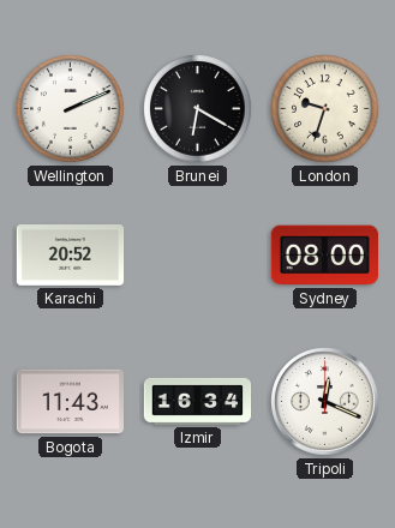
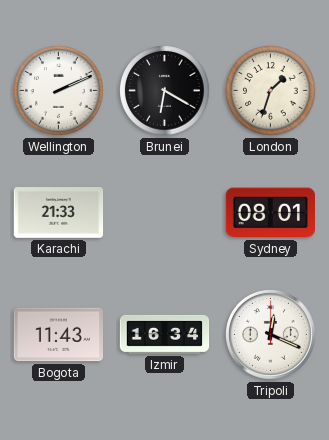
London: 9:33 -> 1:33 (271, 91)
Karachi: 20:52 -> 21:33 (59, 213)
Sydney: 08:00 -> 08:01 (270, 213)
